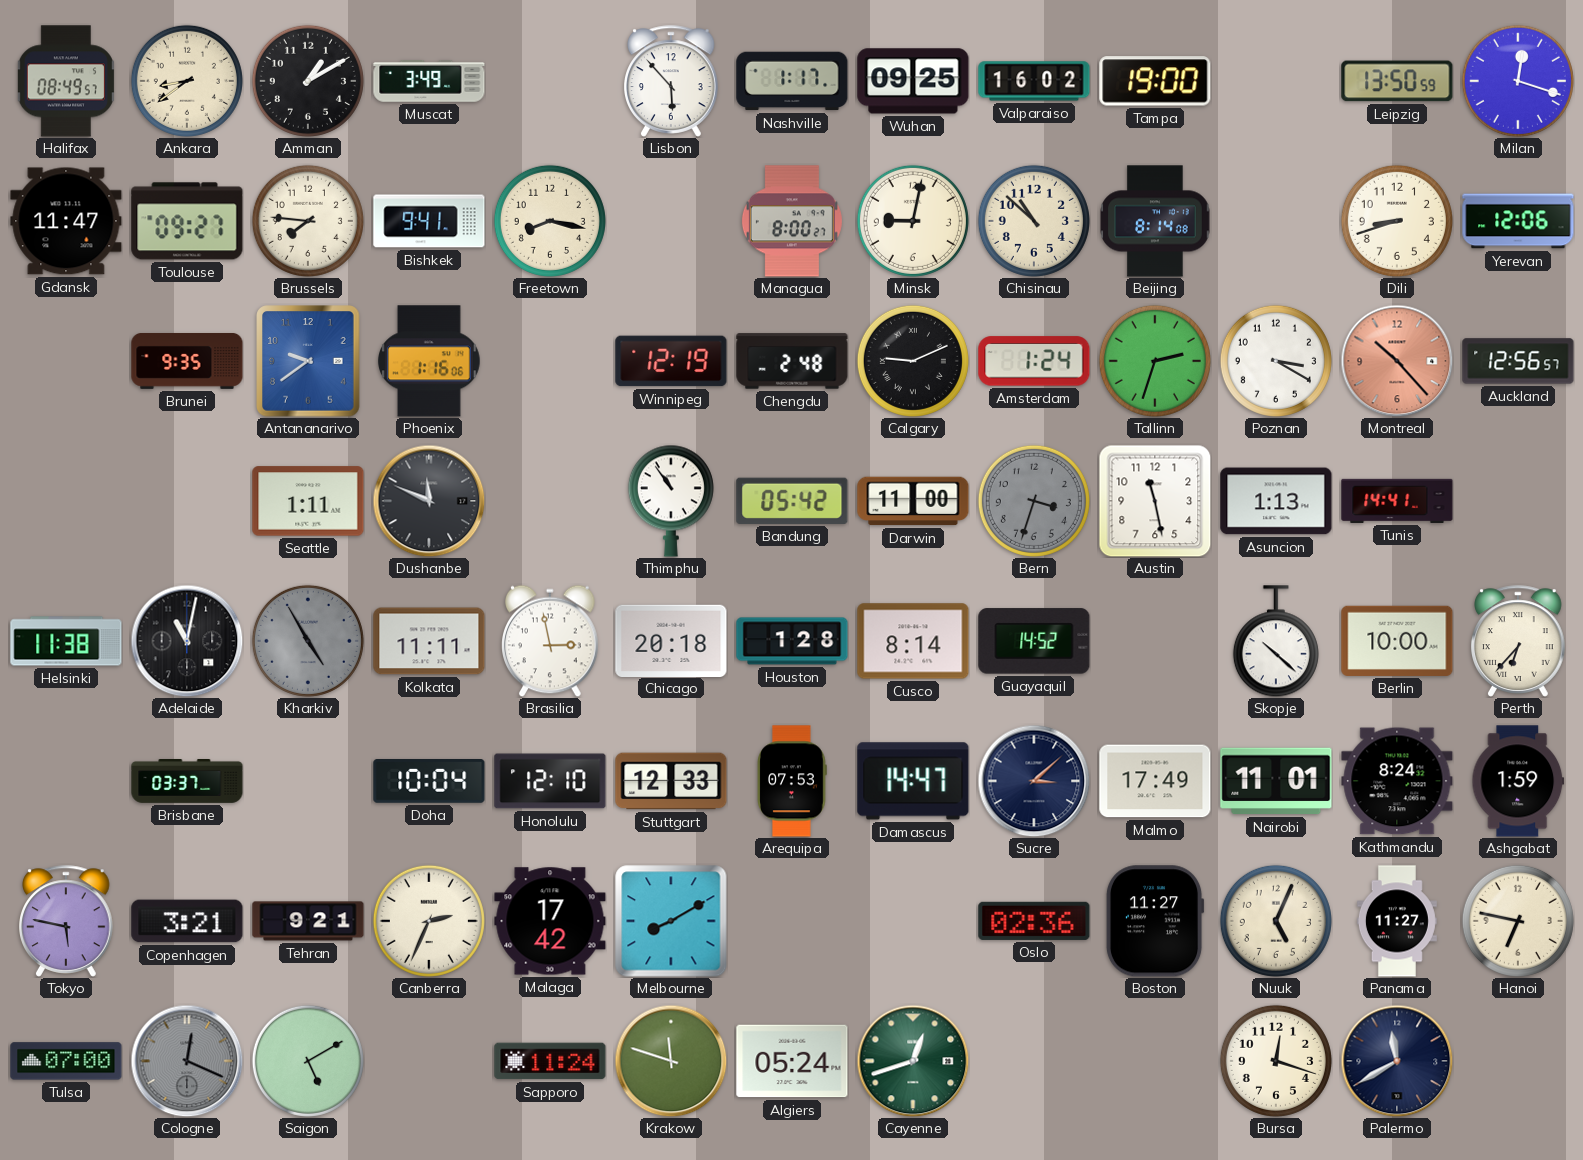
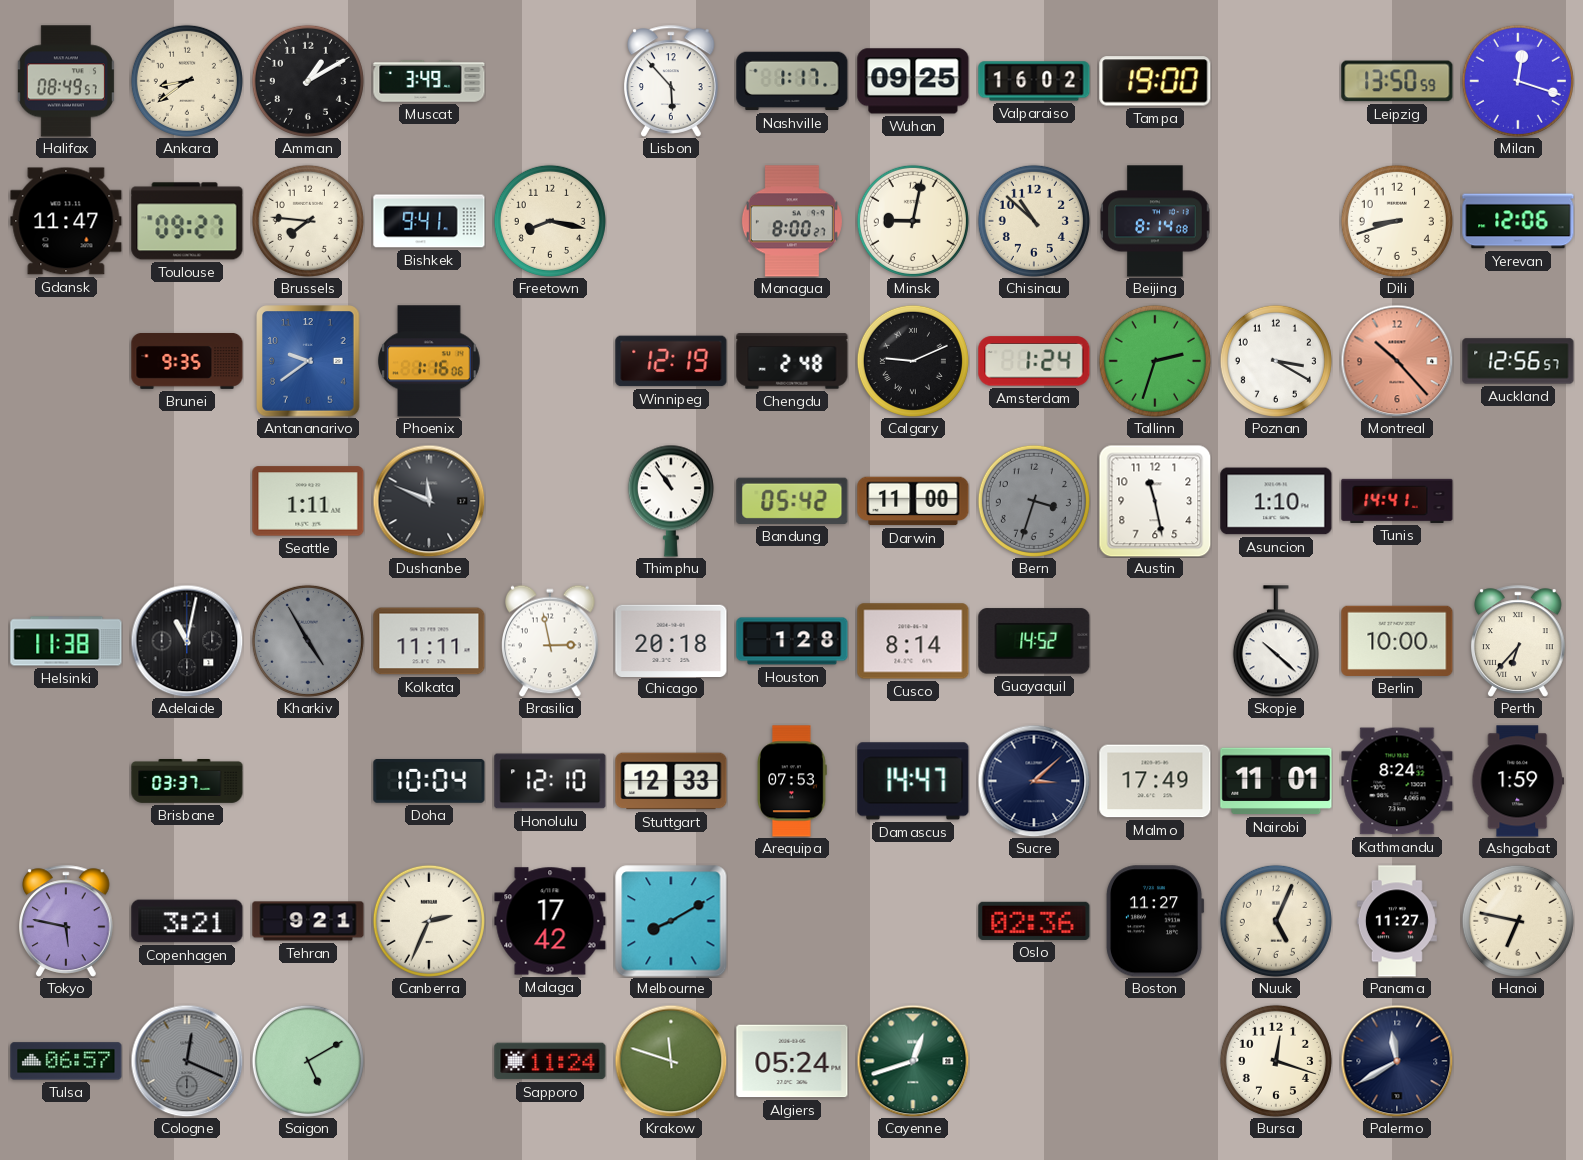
Asuncion: 1:13 -> 1:10 (1276, 501)
Tulsa: 07:00 -> 06:57 (66, 1061)
